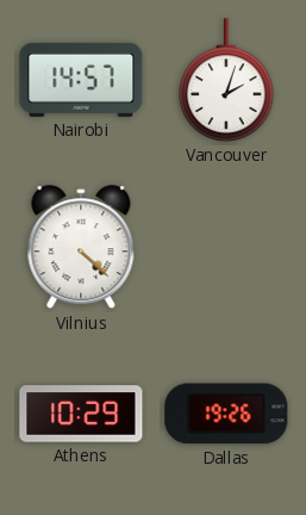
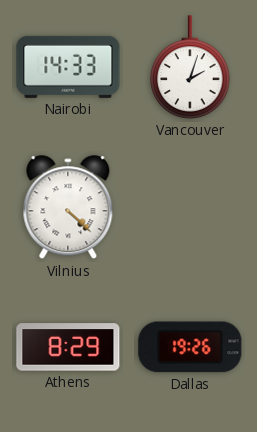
Nairobi: 14:57 -> 14:33 (68, 67)
Athens: 10:29 -> 8:29 (68, 347)
